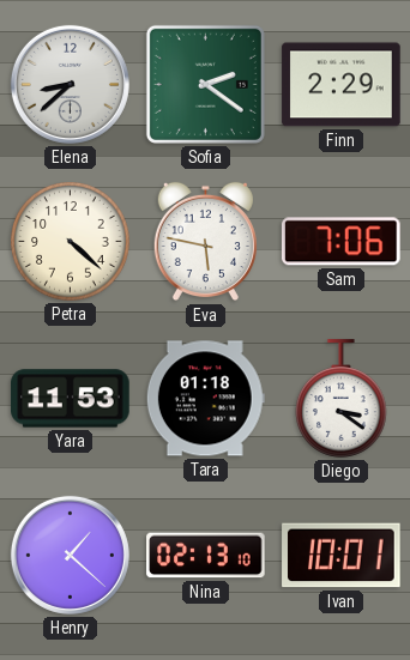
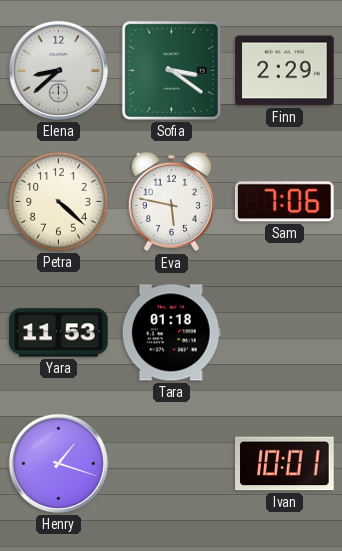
Sofia: 2:21 -> 3:21 (171, 70)
Diego: 3:21 -> none (340, 399)
Henry: 1:22 -> 1:18 (58, 463)
Nina: 02:13 -> none (206, 556)
